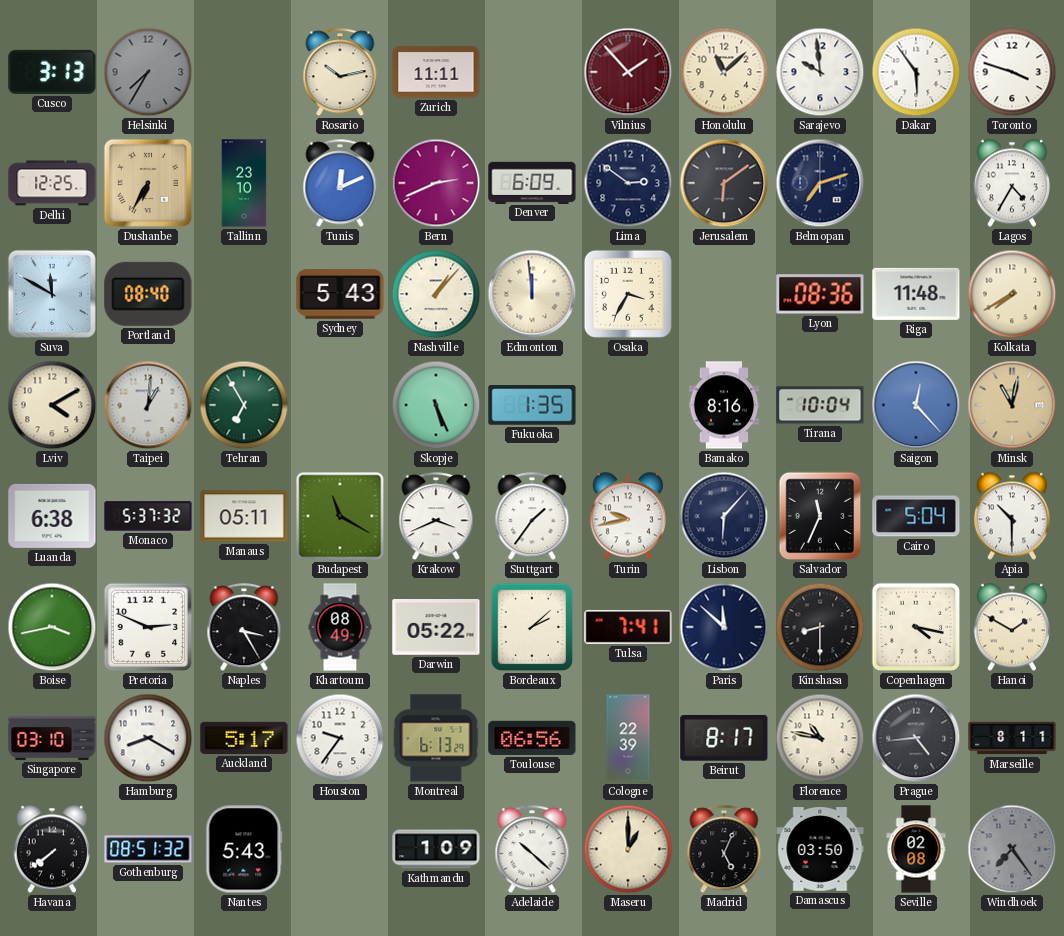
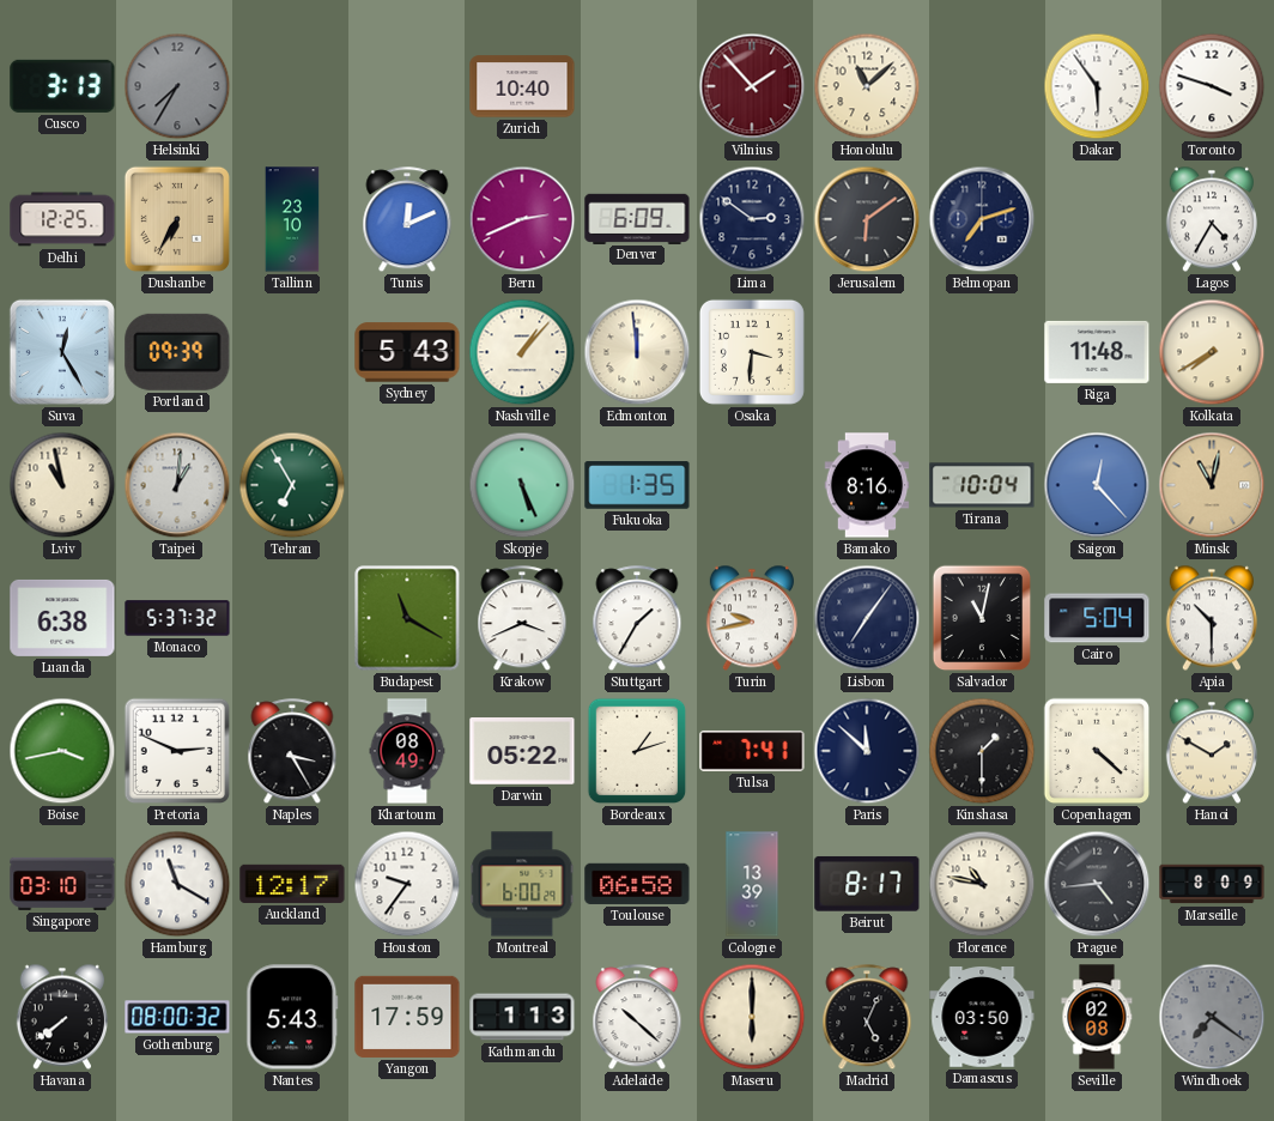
Rosario: 10:13 -> none (340, 73)
Zurich: 11:11 -> 10:40 (522, 86)
Sarajevo: 9:59 -> none (820, 72)
Suva: 11:50 -> 12:25 (62, 352)
Portland: 08:40 -> 09:39 (177, 352)
Osaka: 3:35 -> 3:31 (752, 352)
Lyon: 08:36 -> none (820, 294)
Lviv: 4:10 -> 10:58 (62, 485)
Manaus: 05:11 -> none (244, 516)
Stuttgart: 1:36 -> 1:35 (637, 619)
Lisbon: 6:07 -> 7:06 (867, 618)
Salvador: 11:34 -> 11:02 (982, 618)
Bordeaux: 2:08 -> 1:12 (637, 751)
Kinshasa: 8:30 -> 1:30 (982, 751)
Copenhagen: 4:17 -> 4:22 (1097, 751)
Hamburg: 8:20 -> 11:20 (177, 884)
Auckland: 5:17 -> 12:17 (292, 884)
Montreal: 6:13 -> 6:00 (522, 884)
Toulouse: 06:56 -> 06:58 (637, 884)
Cologne: 22:39 -> 13:39 (752, 884)
Marseille: 8:11 -> 8:09 (1212, 884)
Gothenburg: 08:51 -> 08:00 (177, 1017)
Yangon: none -> 17:59 (407, 1017)
Kathmandu: 1:09 -> 1:13 (522, 1017)
Maseru: 1:00 -> 6:00 (752, 1017)
Windhoek: 7:24 -> 7:21 (1212, 1017)
